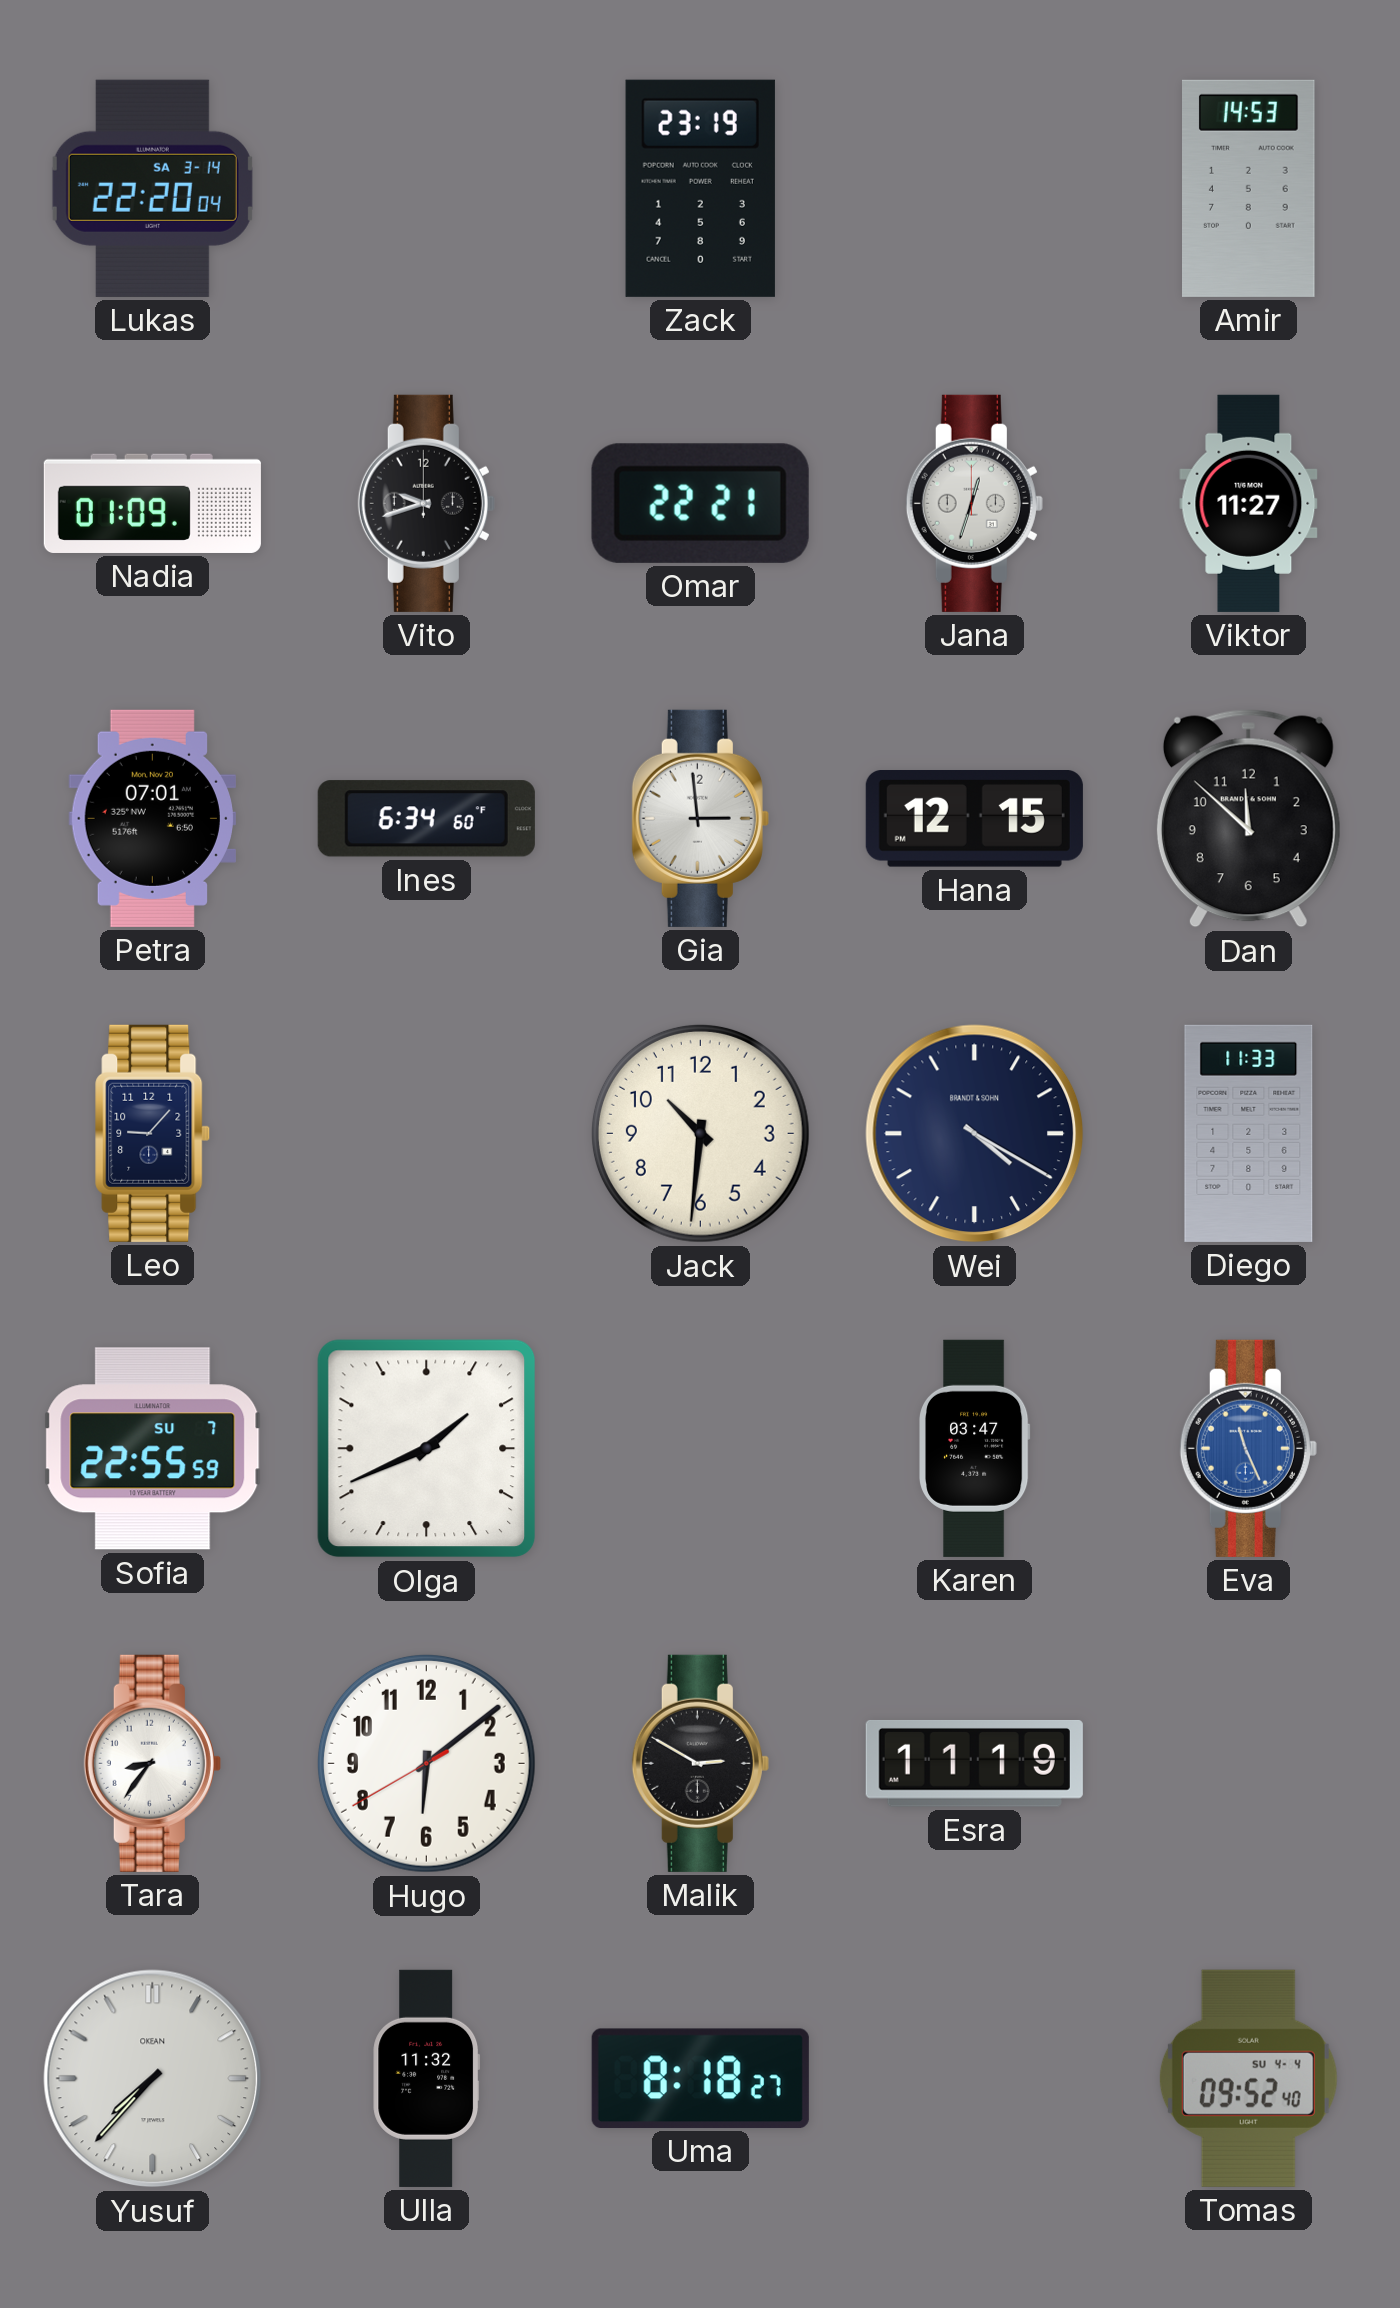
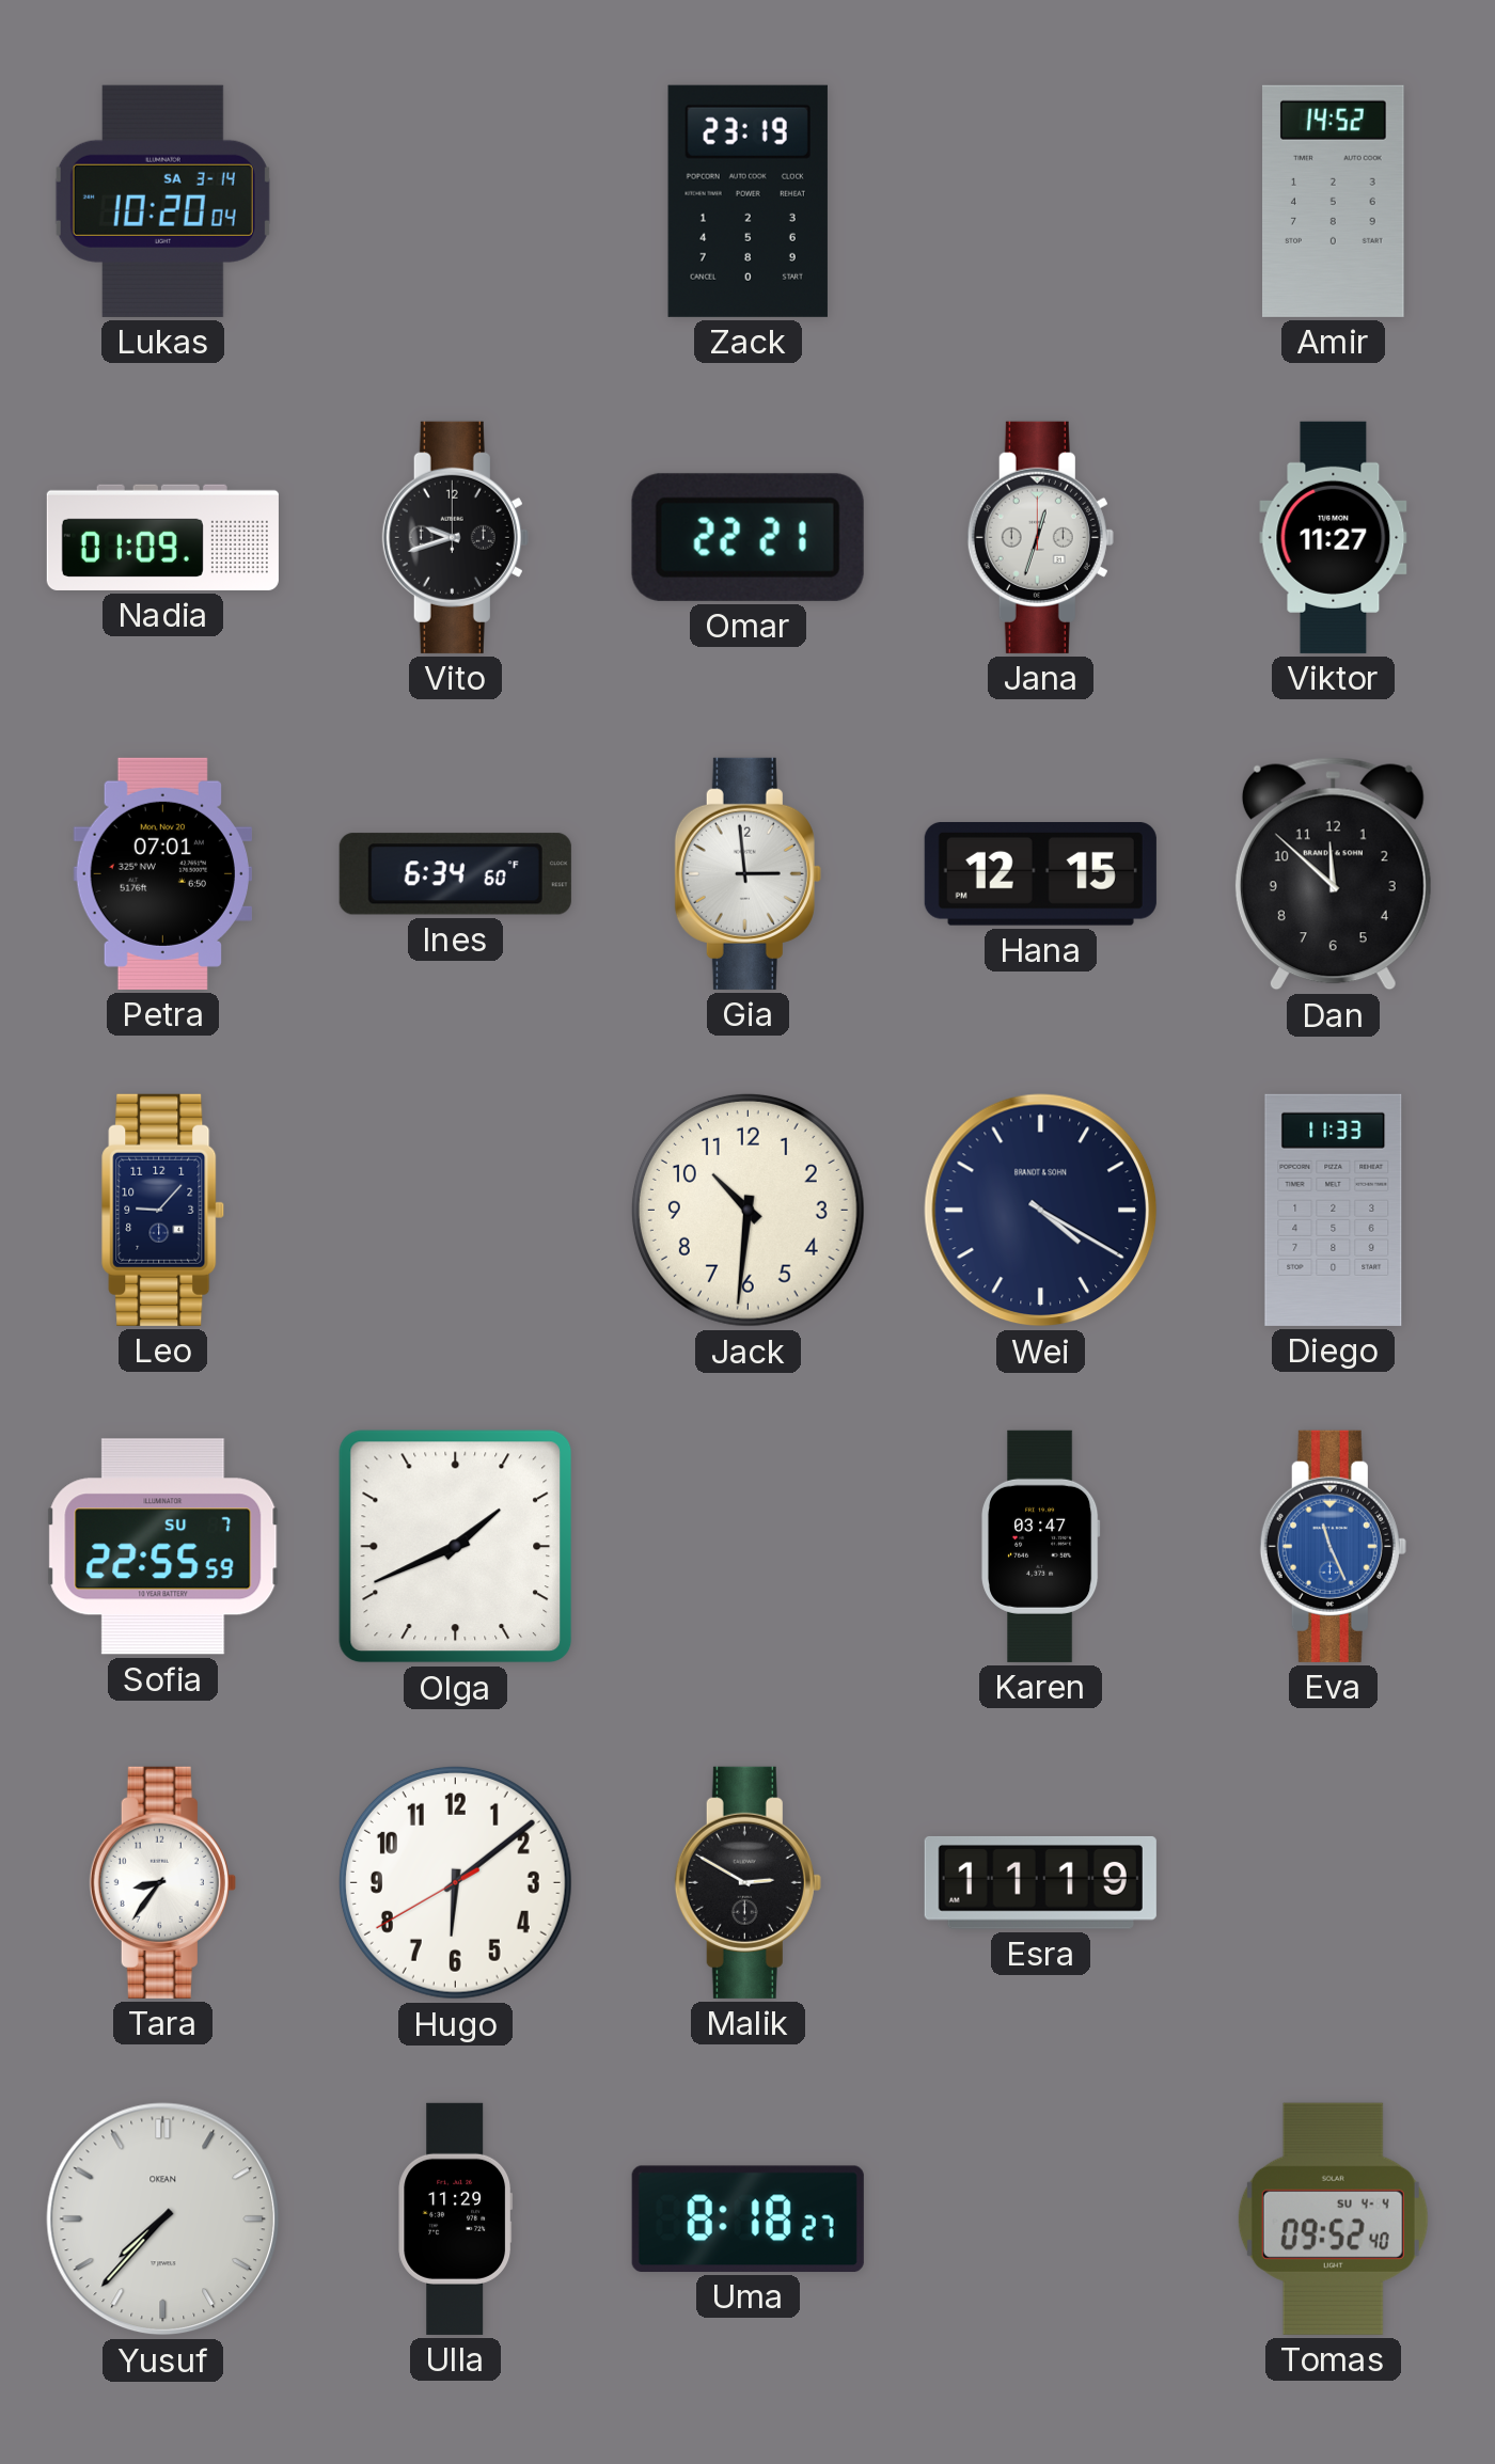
Lukas: 22:20 -> 10:20 (162, 201)
Amir: 14:53 -> 14:52 (1334, 201)
Ulla: 11:32 -> 11:29 (456, 2218)
